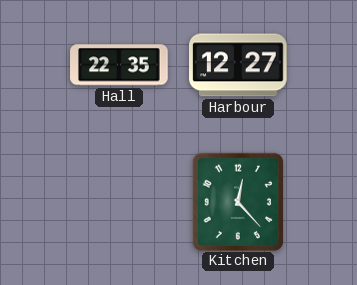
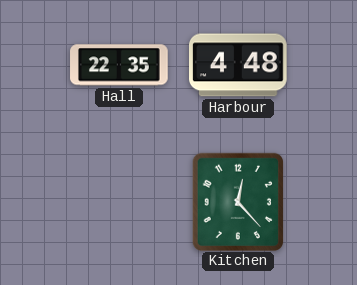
Harbour: 12:27 -> 4:48 (239, 65)
